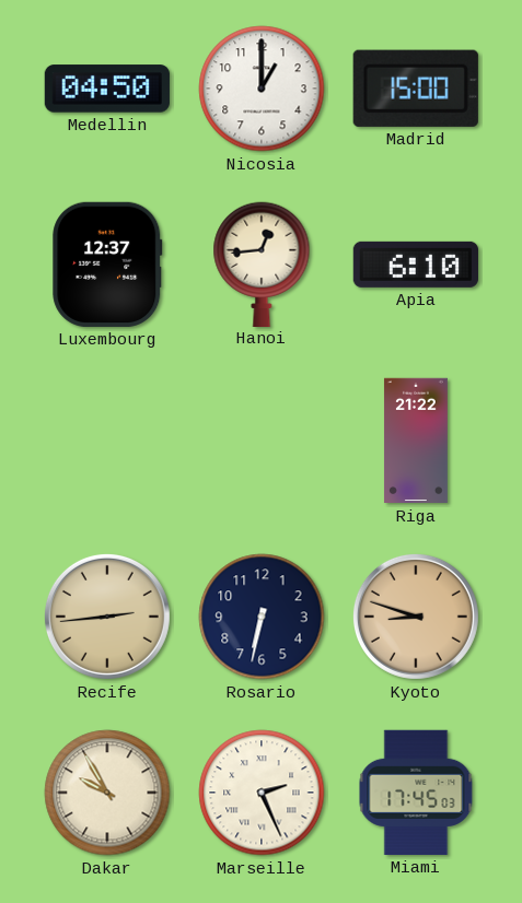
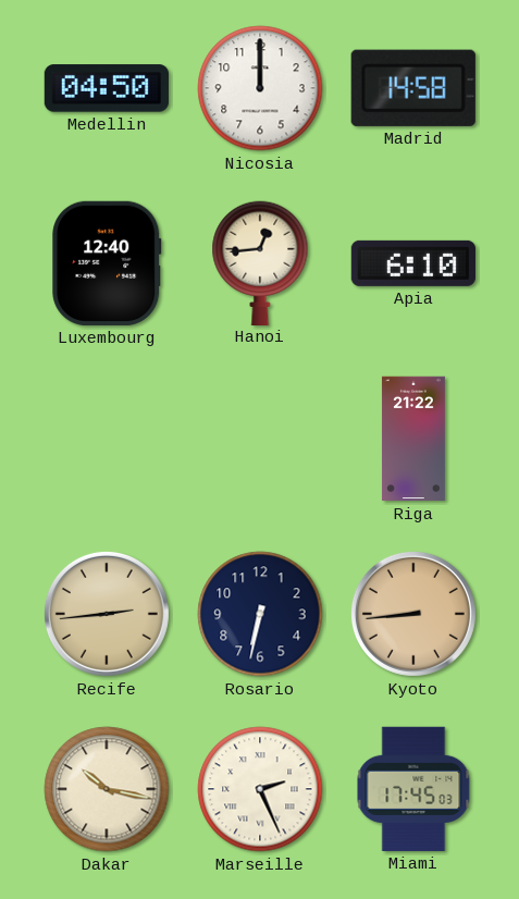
Nicosia: 1:00 -> 12:00 (260, 88)
Madrid: 15:00 -> 14:58 (413, 88)
Luxembourg: 12:37 -> 12:40 (107, 263)
Kyoto: 8:48 -> 8:44 (413, 614)
Dakar: 9:55 -> 10:17 (107, 789)
